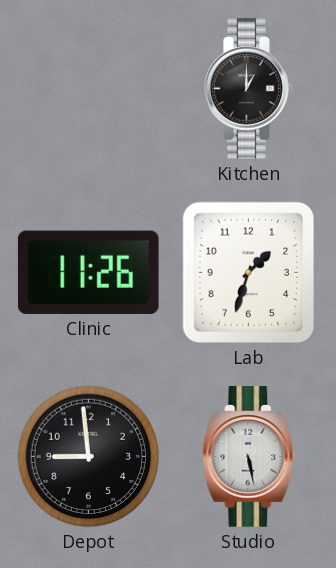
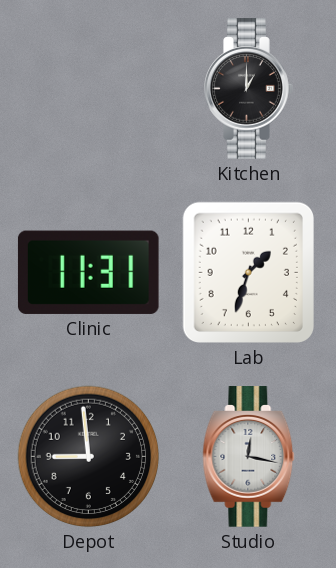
Clinic: 11:26 -> 11:31 (88, 272)
Studio: 5:28 -> 12:17 (249, 457)
